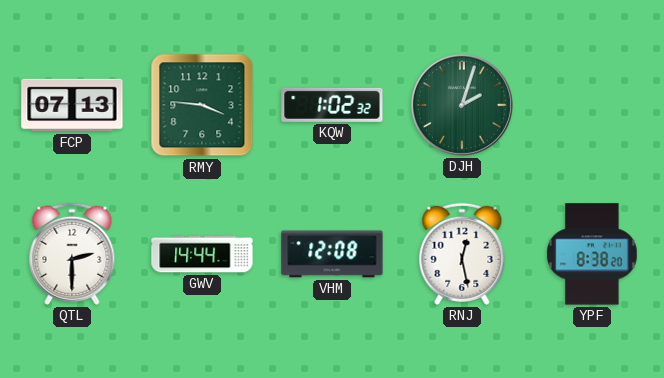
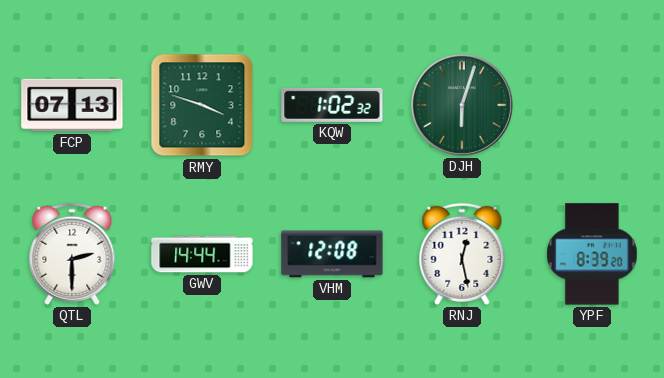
RMY: 3:46 -> 3:48 (202, 105)
DJH: 2:03 -> 6:03 (462, 105)
YPF: 8:38 -> 8:39 (593, 254)
